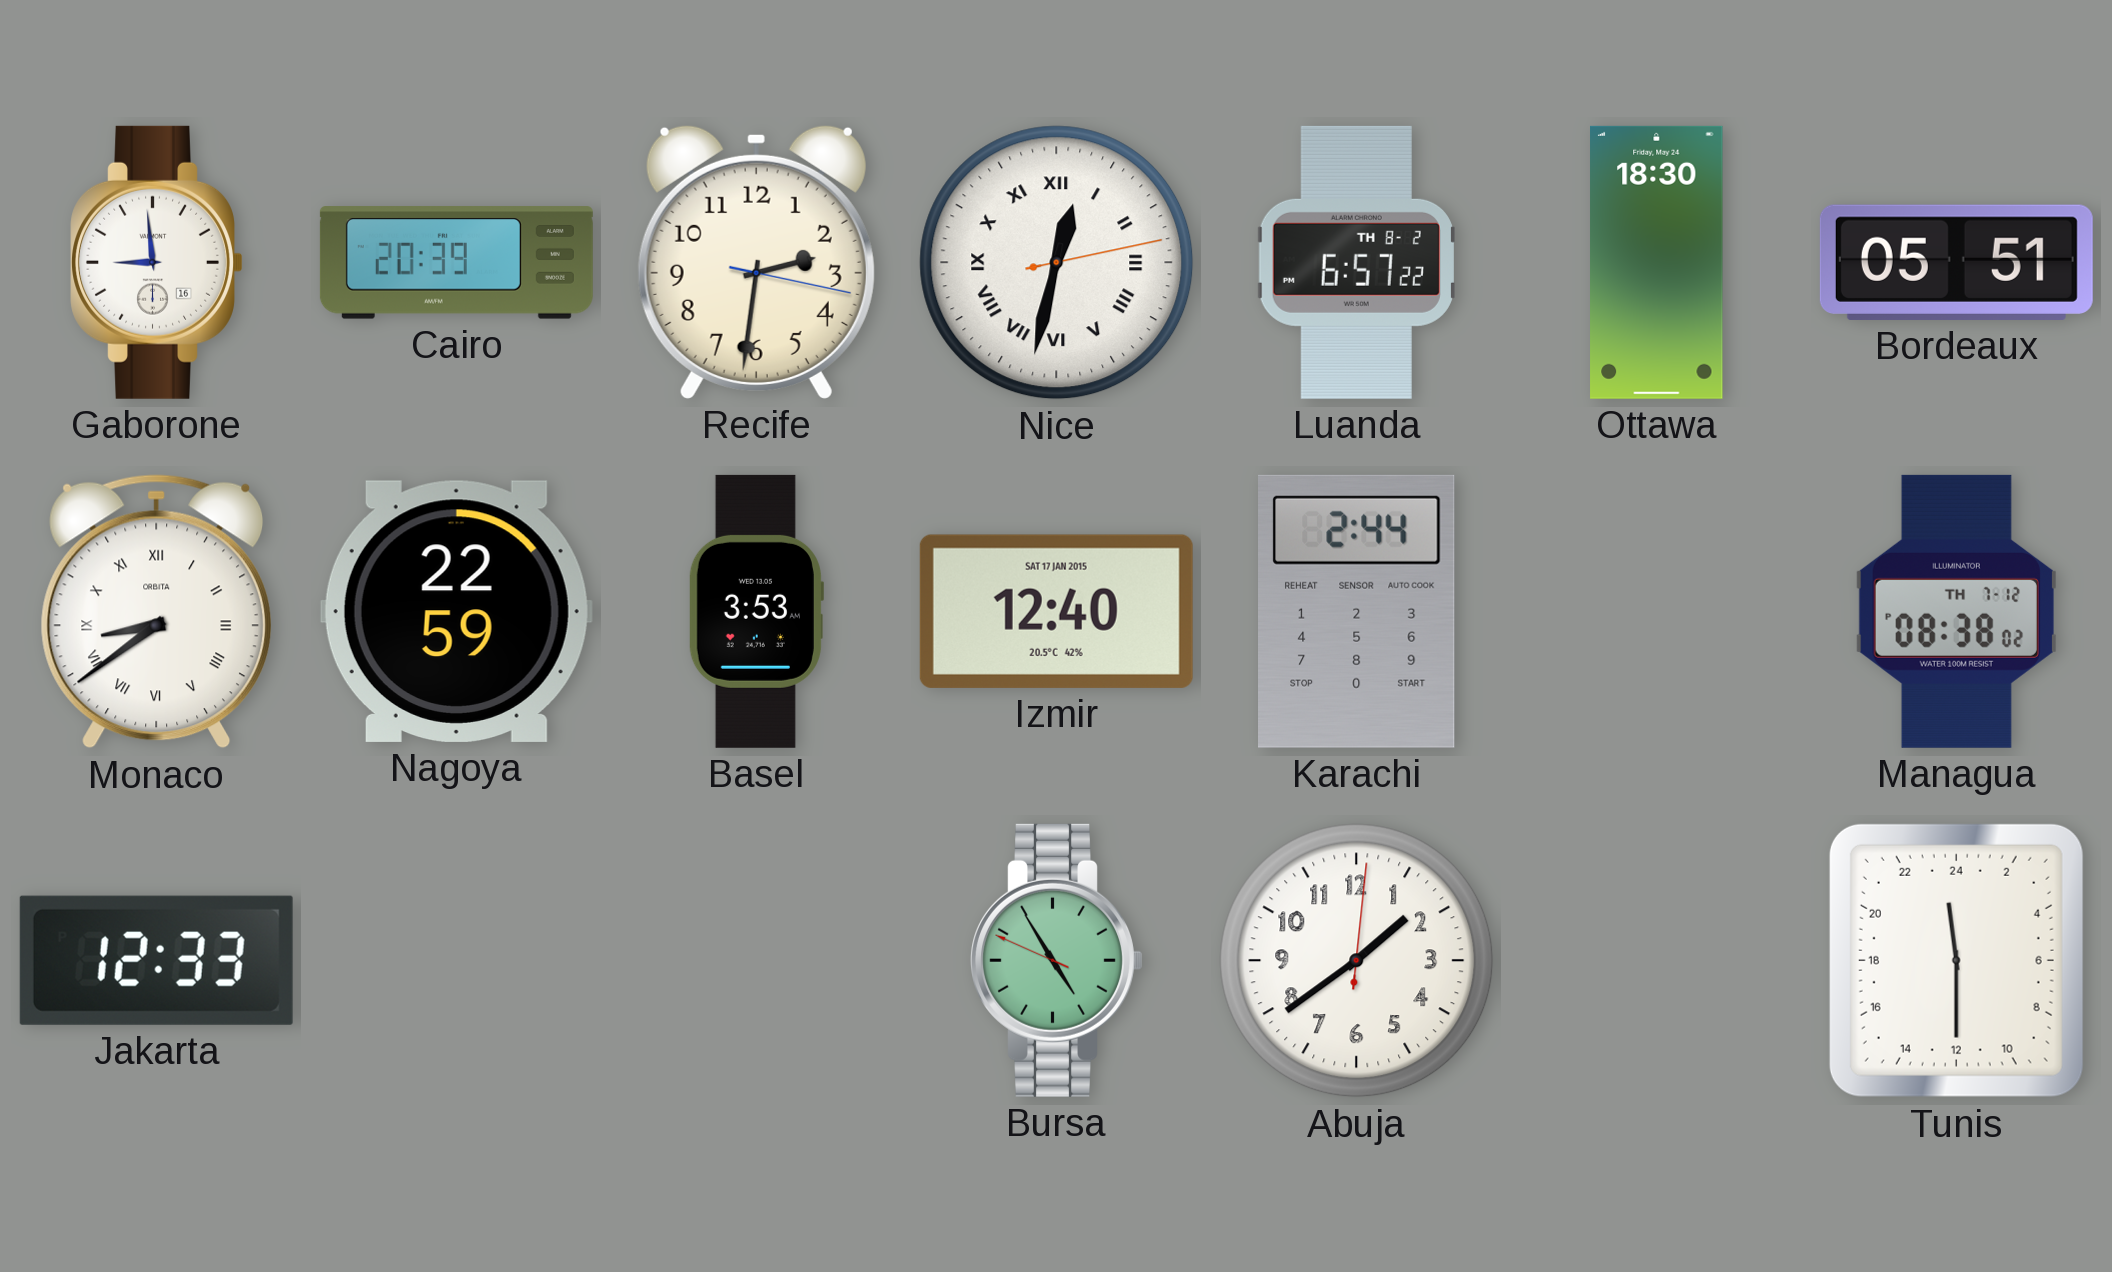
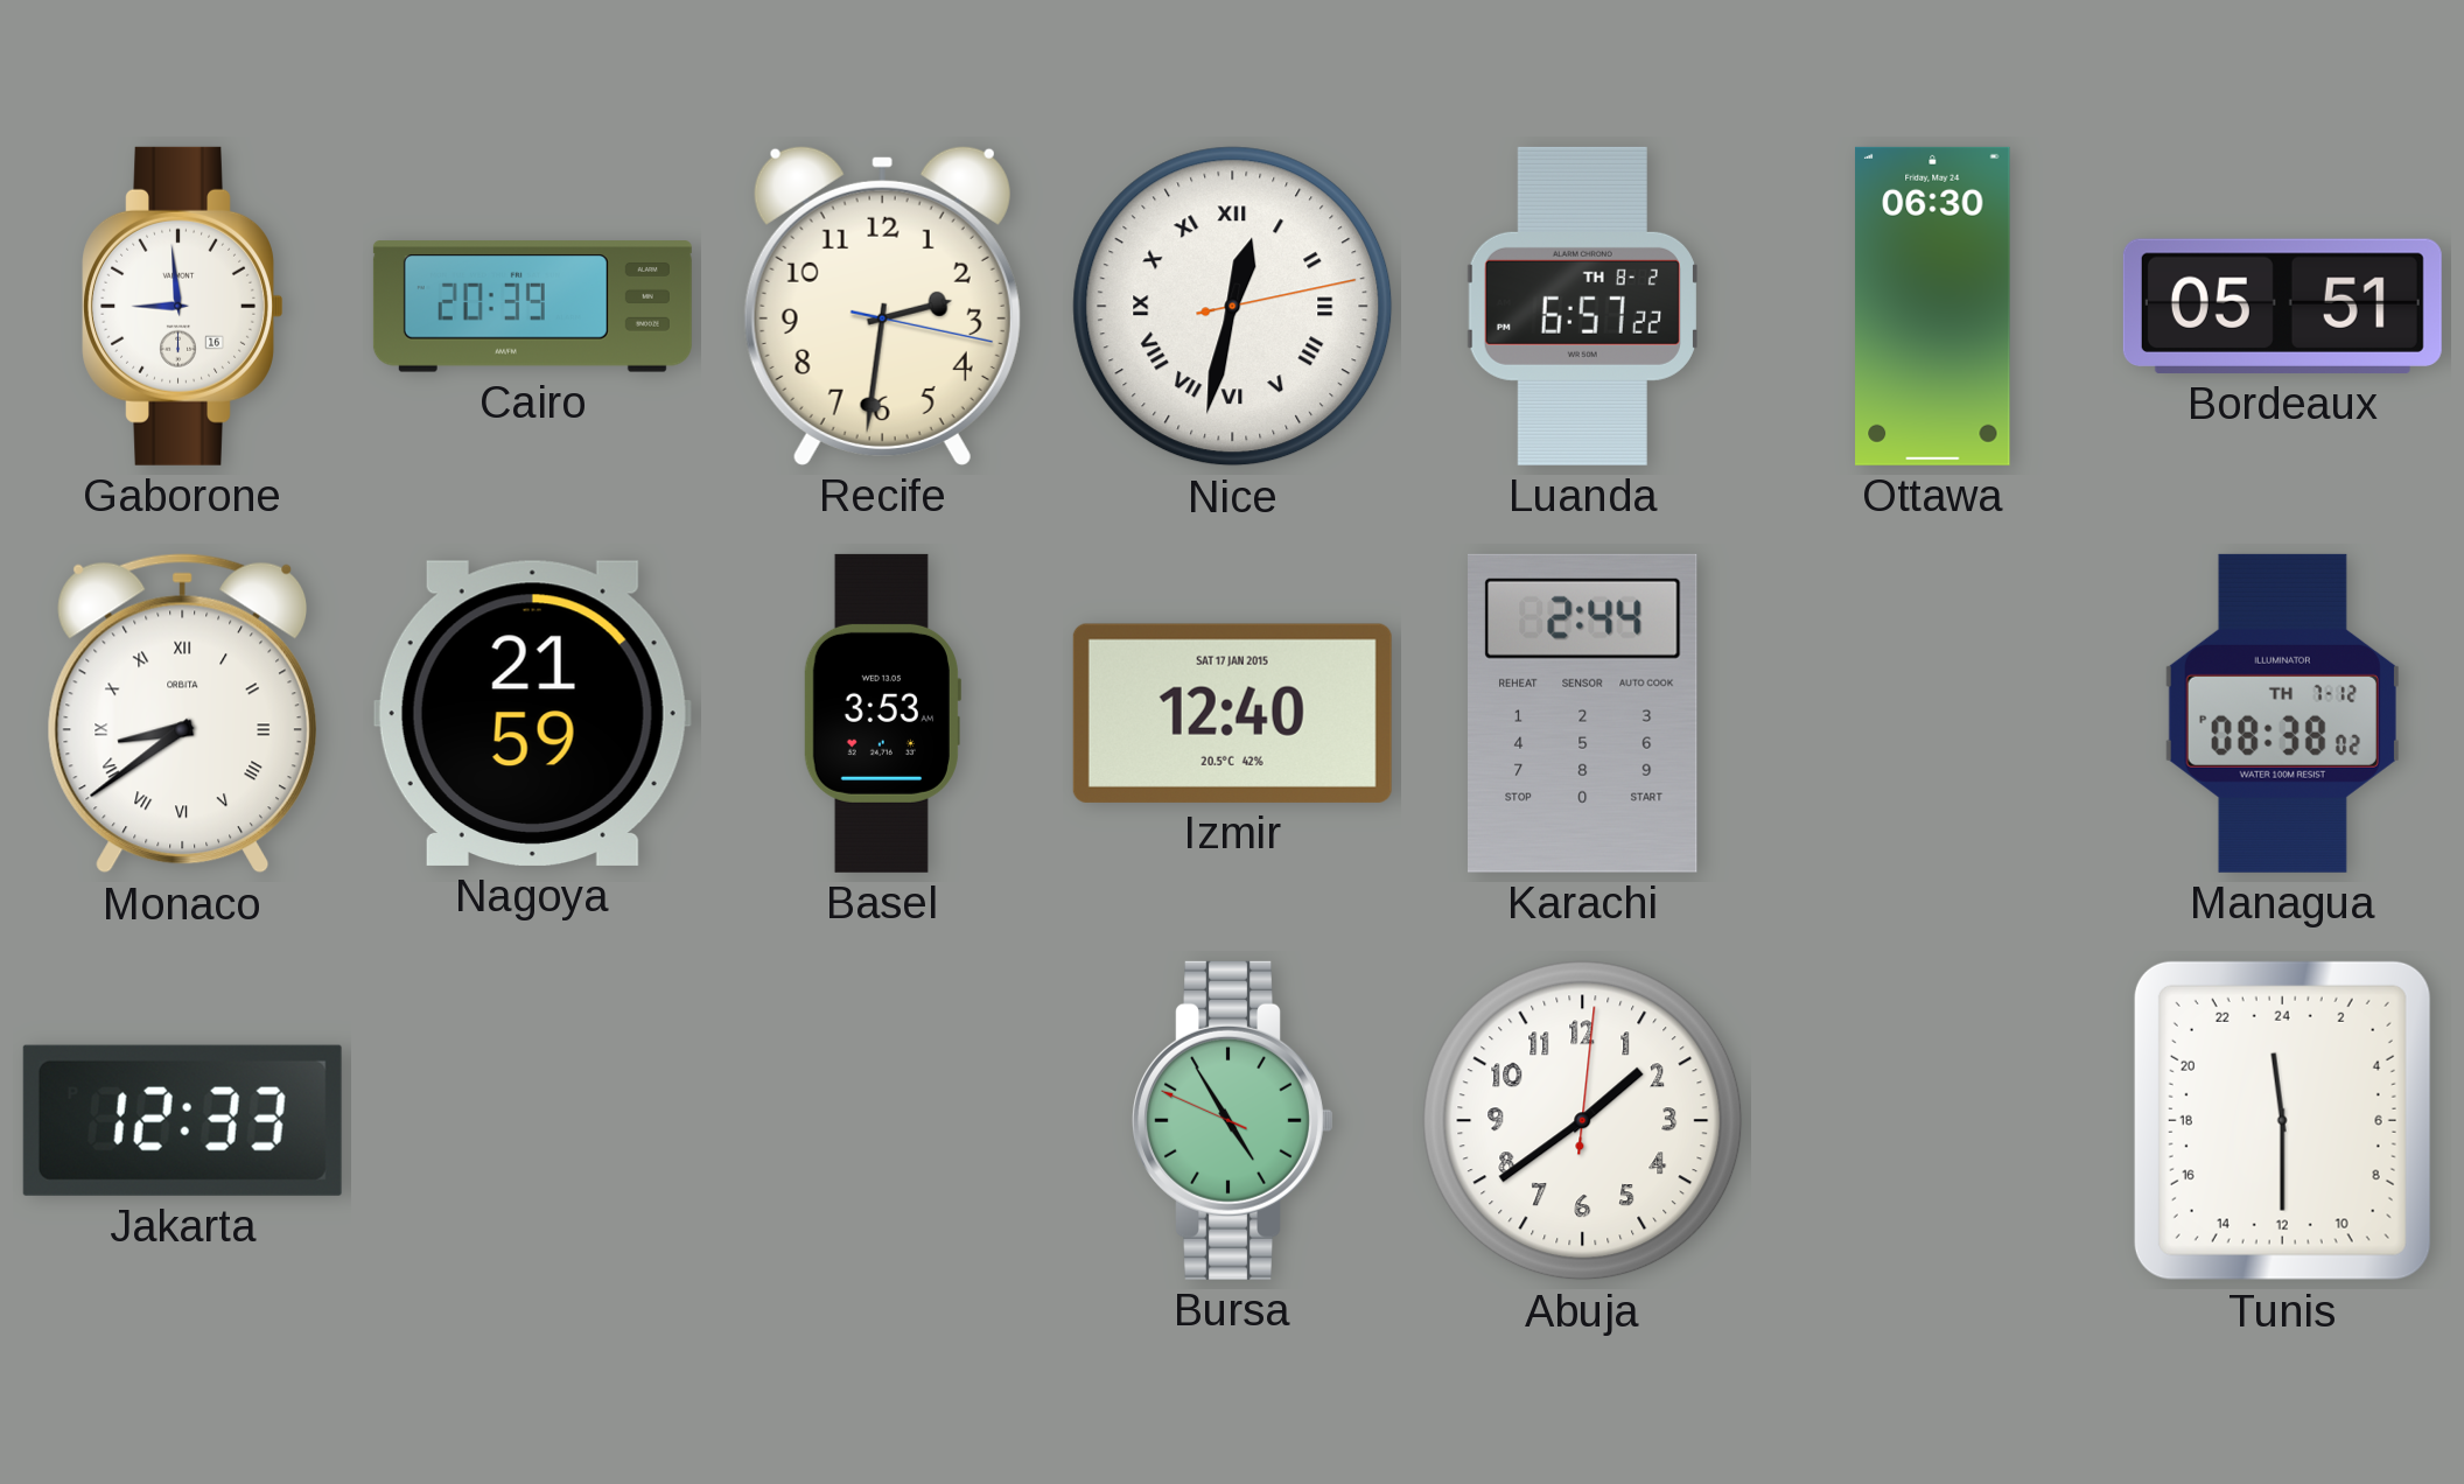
Ottawa: 18:30 -> 06:30 (1933, 306)
Nagoya: 22:59 -> 21:59 (532, 713)
